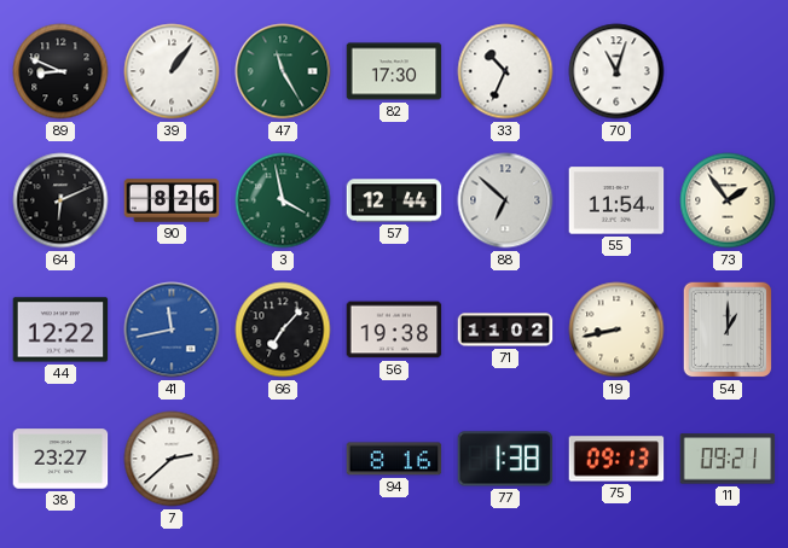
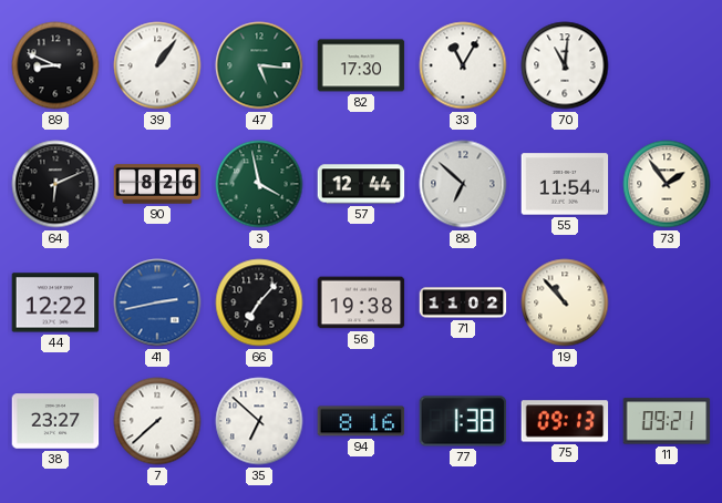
47: 11:25 -> 5:16 (259, 65)
33: 10:34 -> 11:05 (463, 65)
70: 11:03 -> 11:01 (565, 65)
41: 11:43 -> 2:43 (157, 302)
19: 8:43 -> 10:53 (565, 302)
54: 1:00 -> none (728, 330)
7: 2:38 -> 7:38 (157, 421)
35: none -> 6:52 (259, 421)
